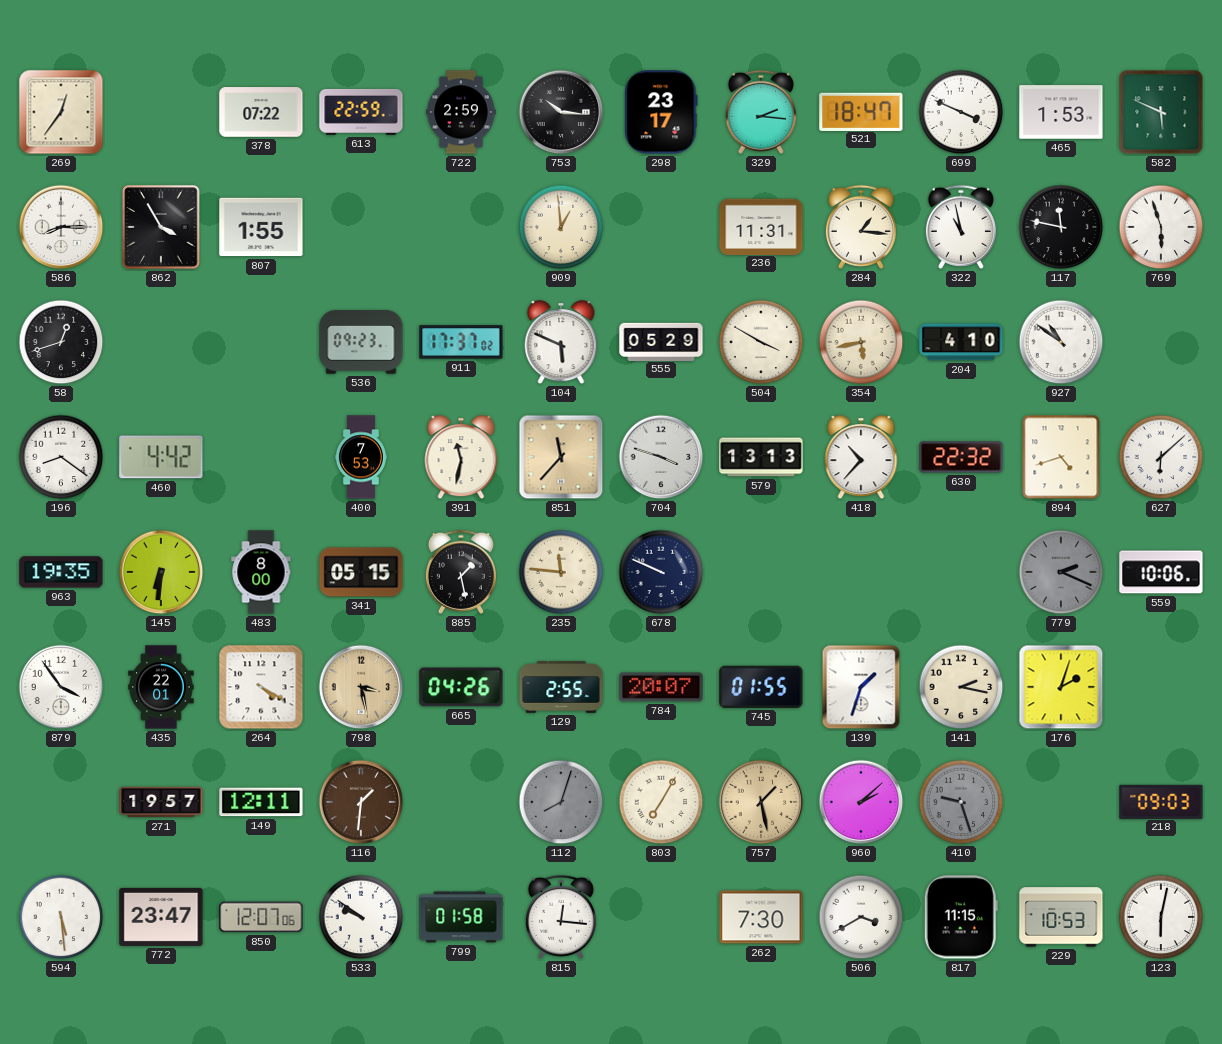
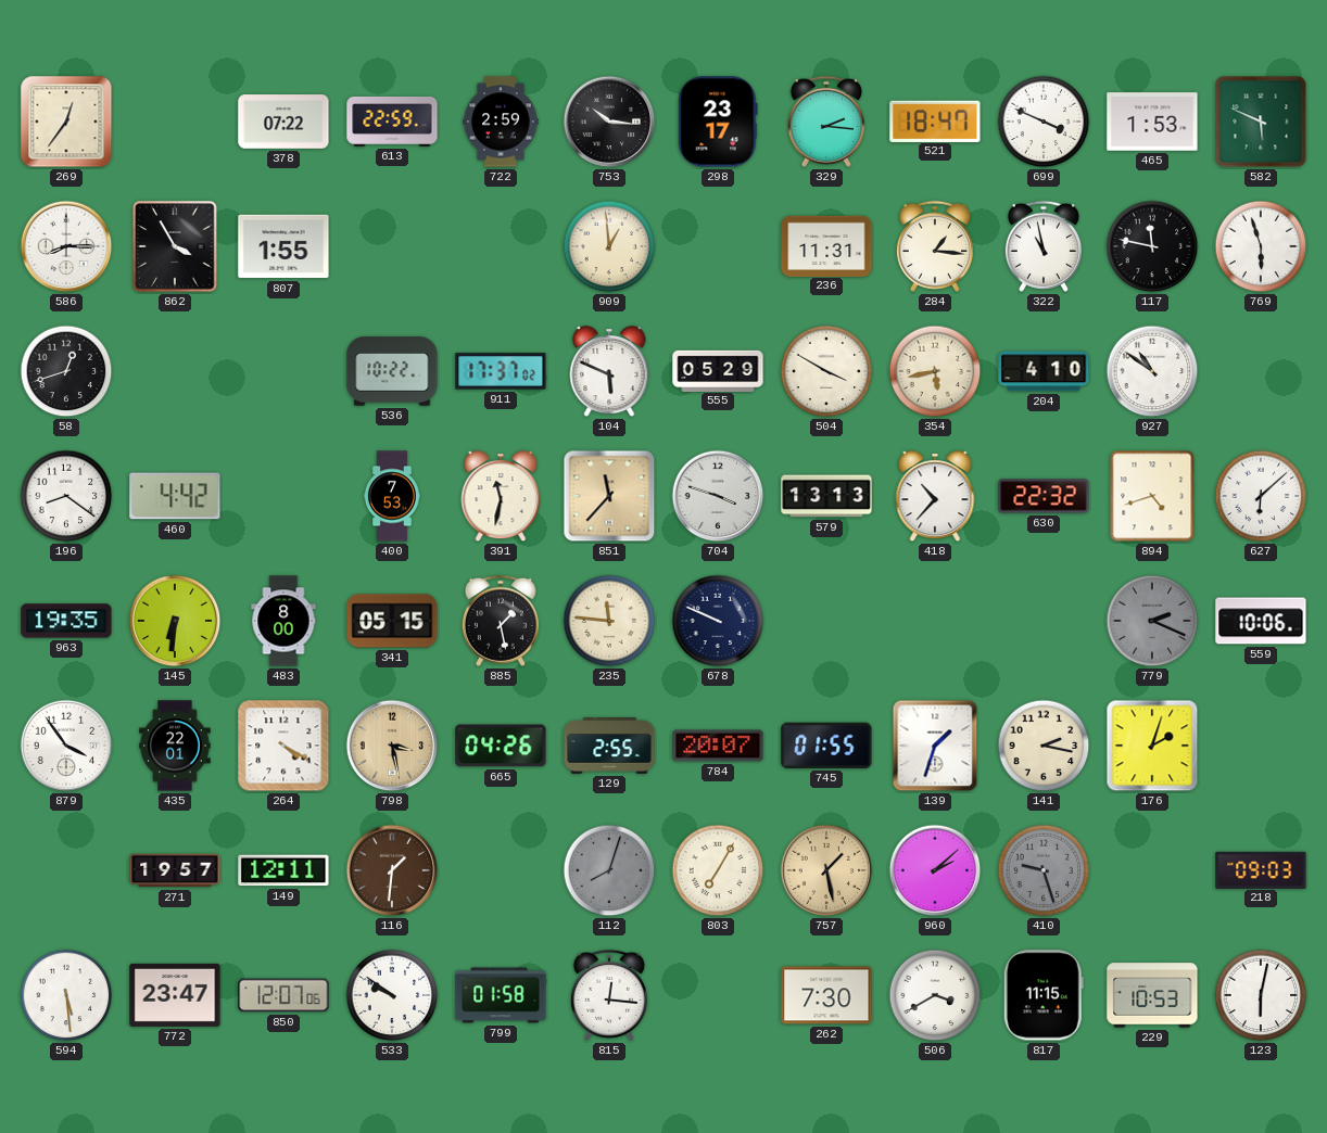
536: 09:23 -> 10:22 (392, 371)
